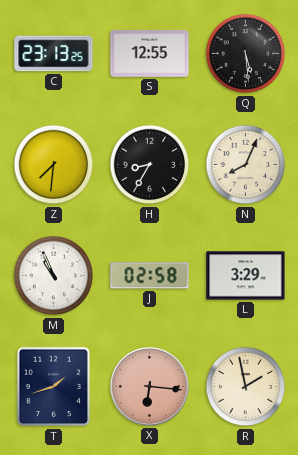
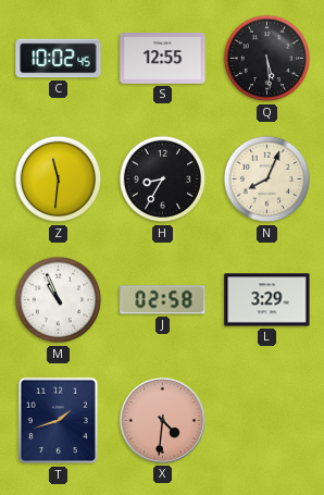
C: 23:13 -> 10:02 (59, 59)
Z: 7:31 -> 11:31 (59, 180)
X: 6:16 -> 4:31 (162, 420)
R: 1:58 -> none (246, 387)
